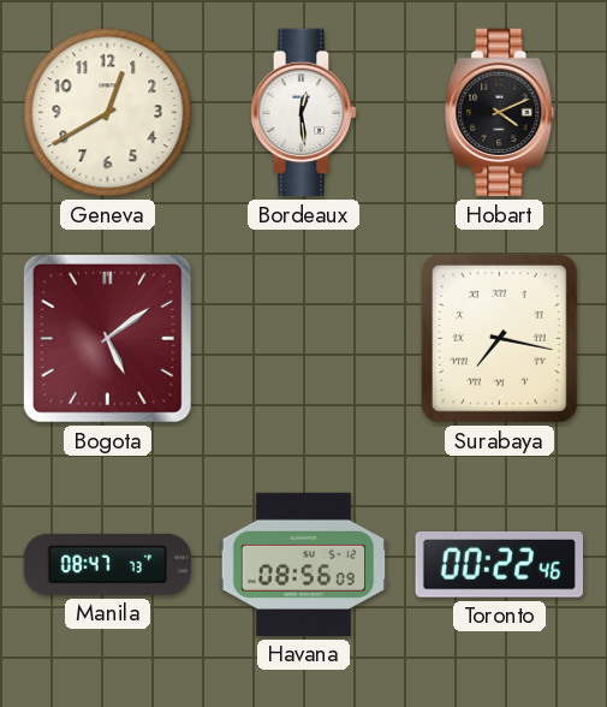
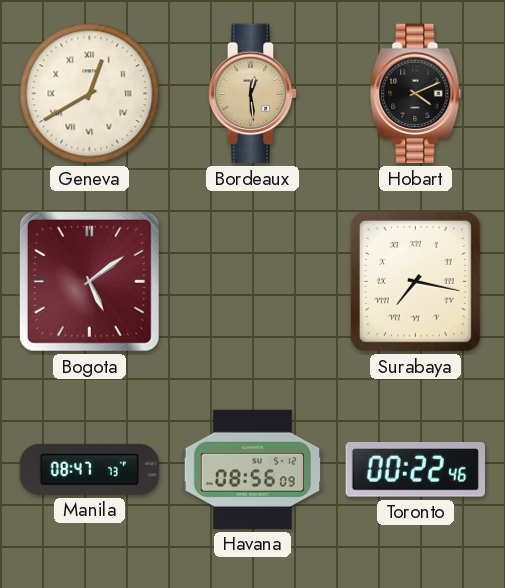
Geneva numerals: Arabic -> Roman (90, 94)
Bordeaux dial: white -> champagne (253, 94)
